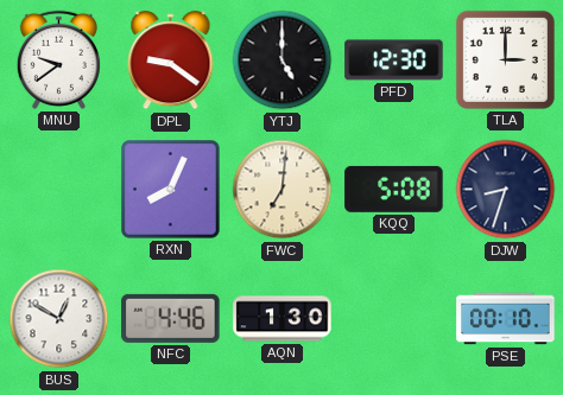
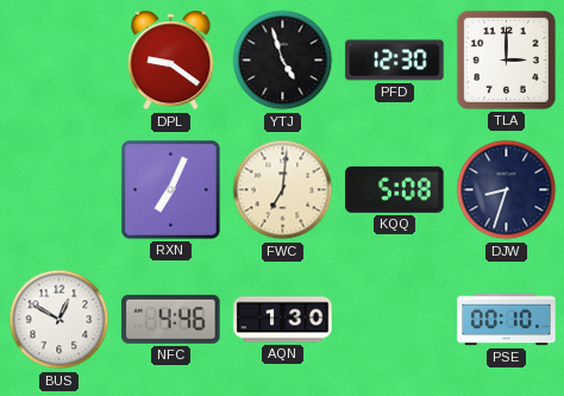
MNU: 9:39 -> none (58, 59)
YTJ: 5:00 -> 4:57 (283, 61)
RXN: 8:04 -> 7:04 (171, 190)
